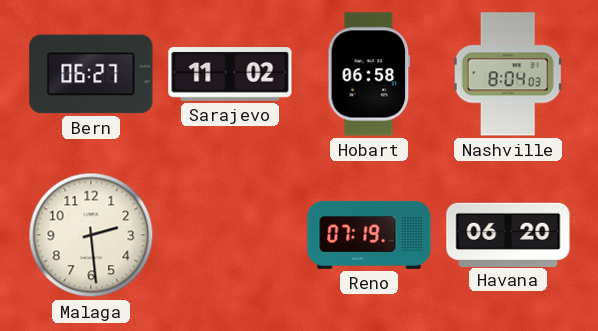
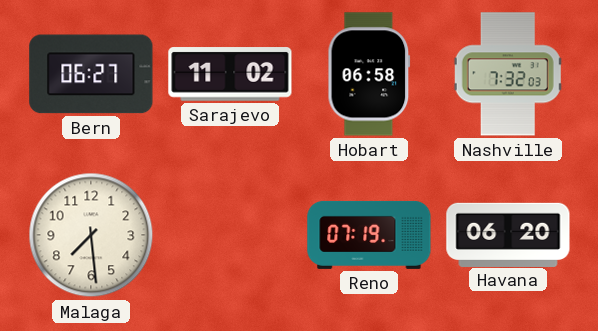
Nashville: 8:04 -> 7:32 (508, 74)
Malaga: 2:29 -> 7:29 (91, 235)
